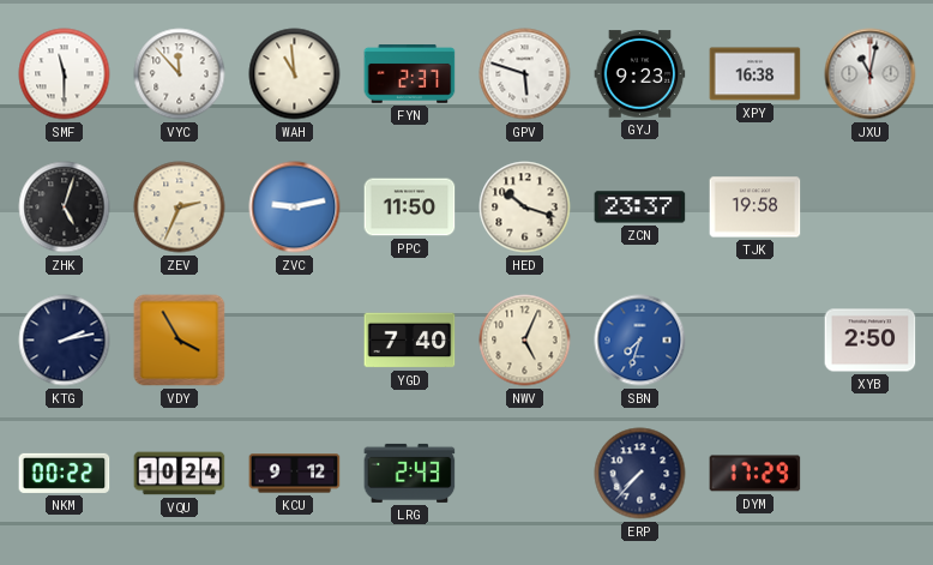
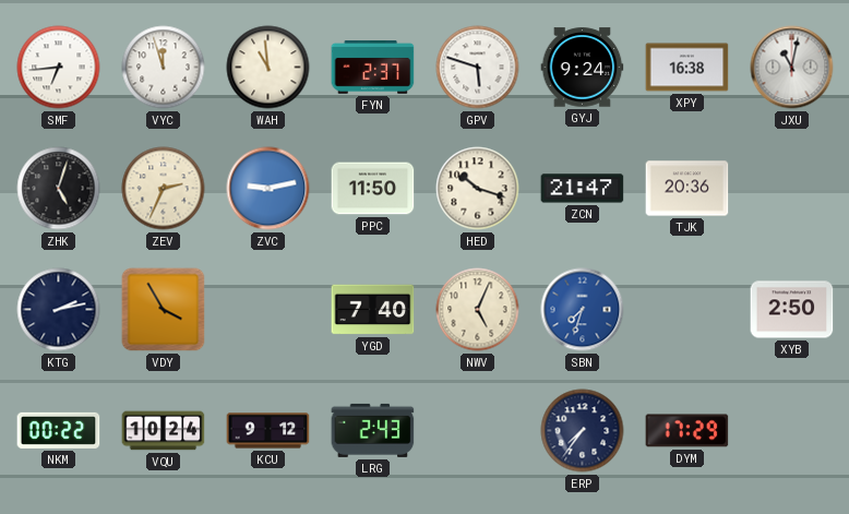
SMF: 11:30 -> 6:44 (59, 68)
VYC: 11:53 -> 11:57 (164, 68)
GYJ: 9:23 -> 9:24 (583, 68)
ZCN: 23:37 -> 21:47 (583, 189)
TJK: 19:58 -> 20:36 (687, 189)
ERP: 7:37 -> 7:36 (583, 431)
